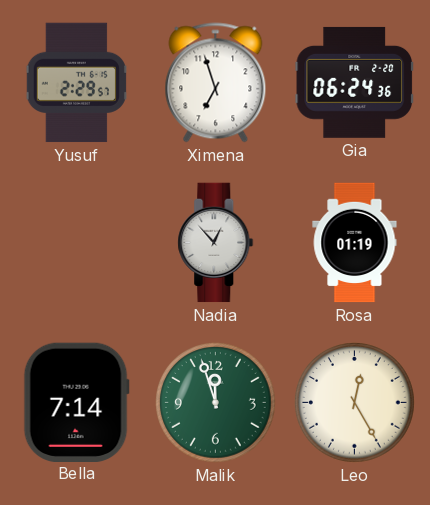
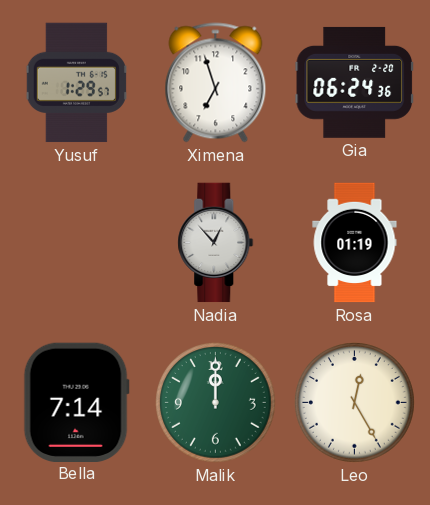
Yusuf: 2:29 -> 1:29 (76, 83)
Malik: 11:57 -> 12:00 (216, 403)
